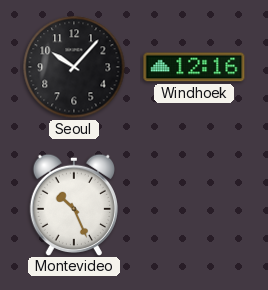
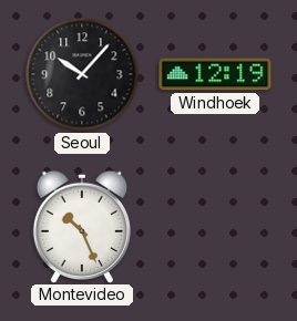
Windhoek: 12:16 -> 12:19 (215, 74)
